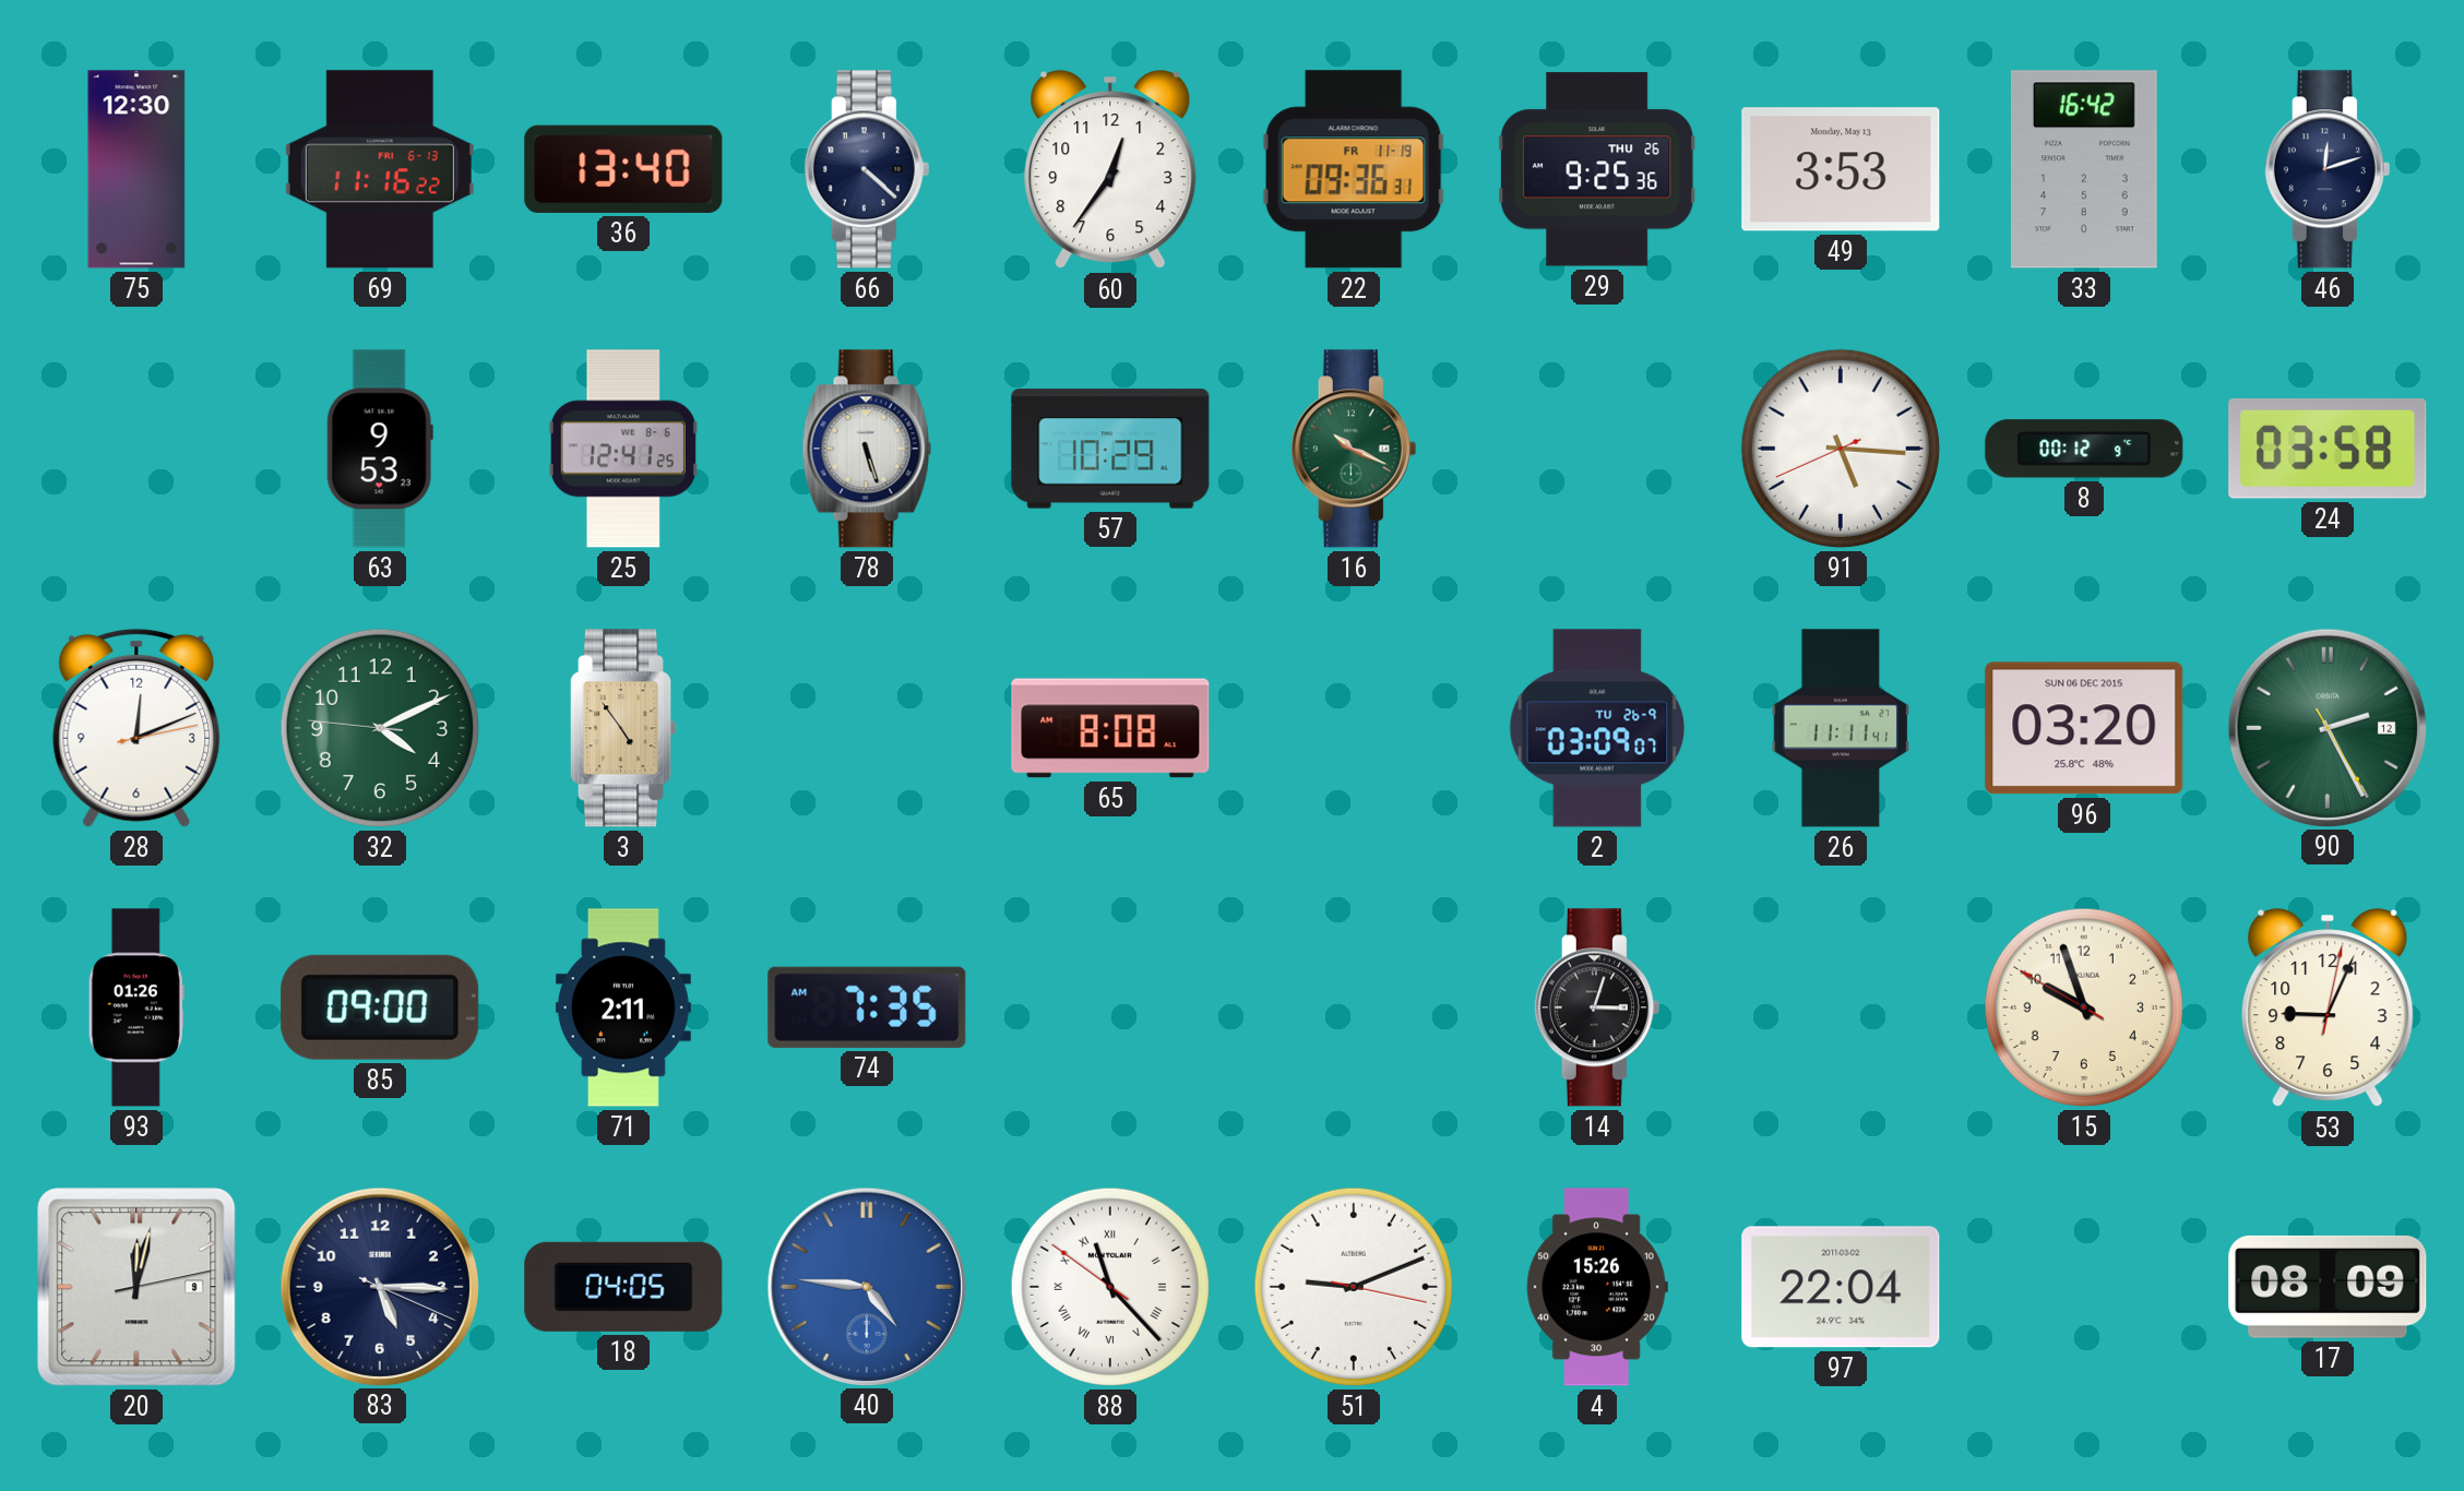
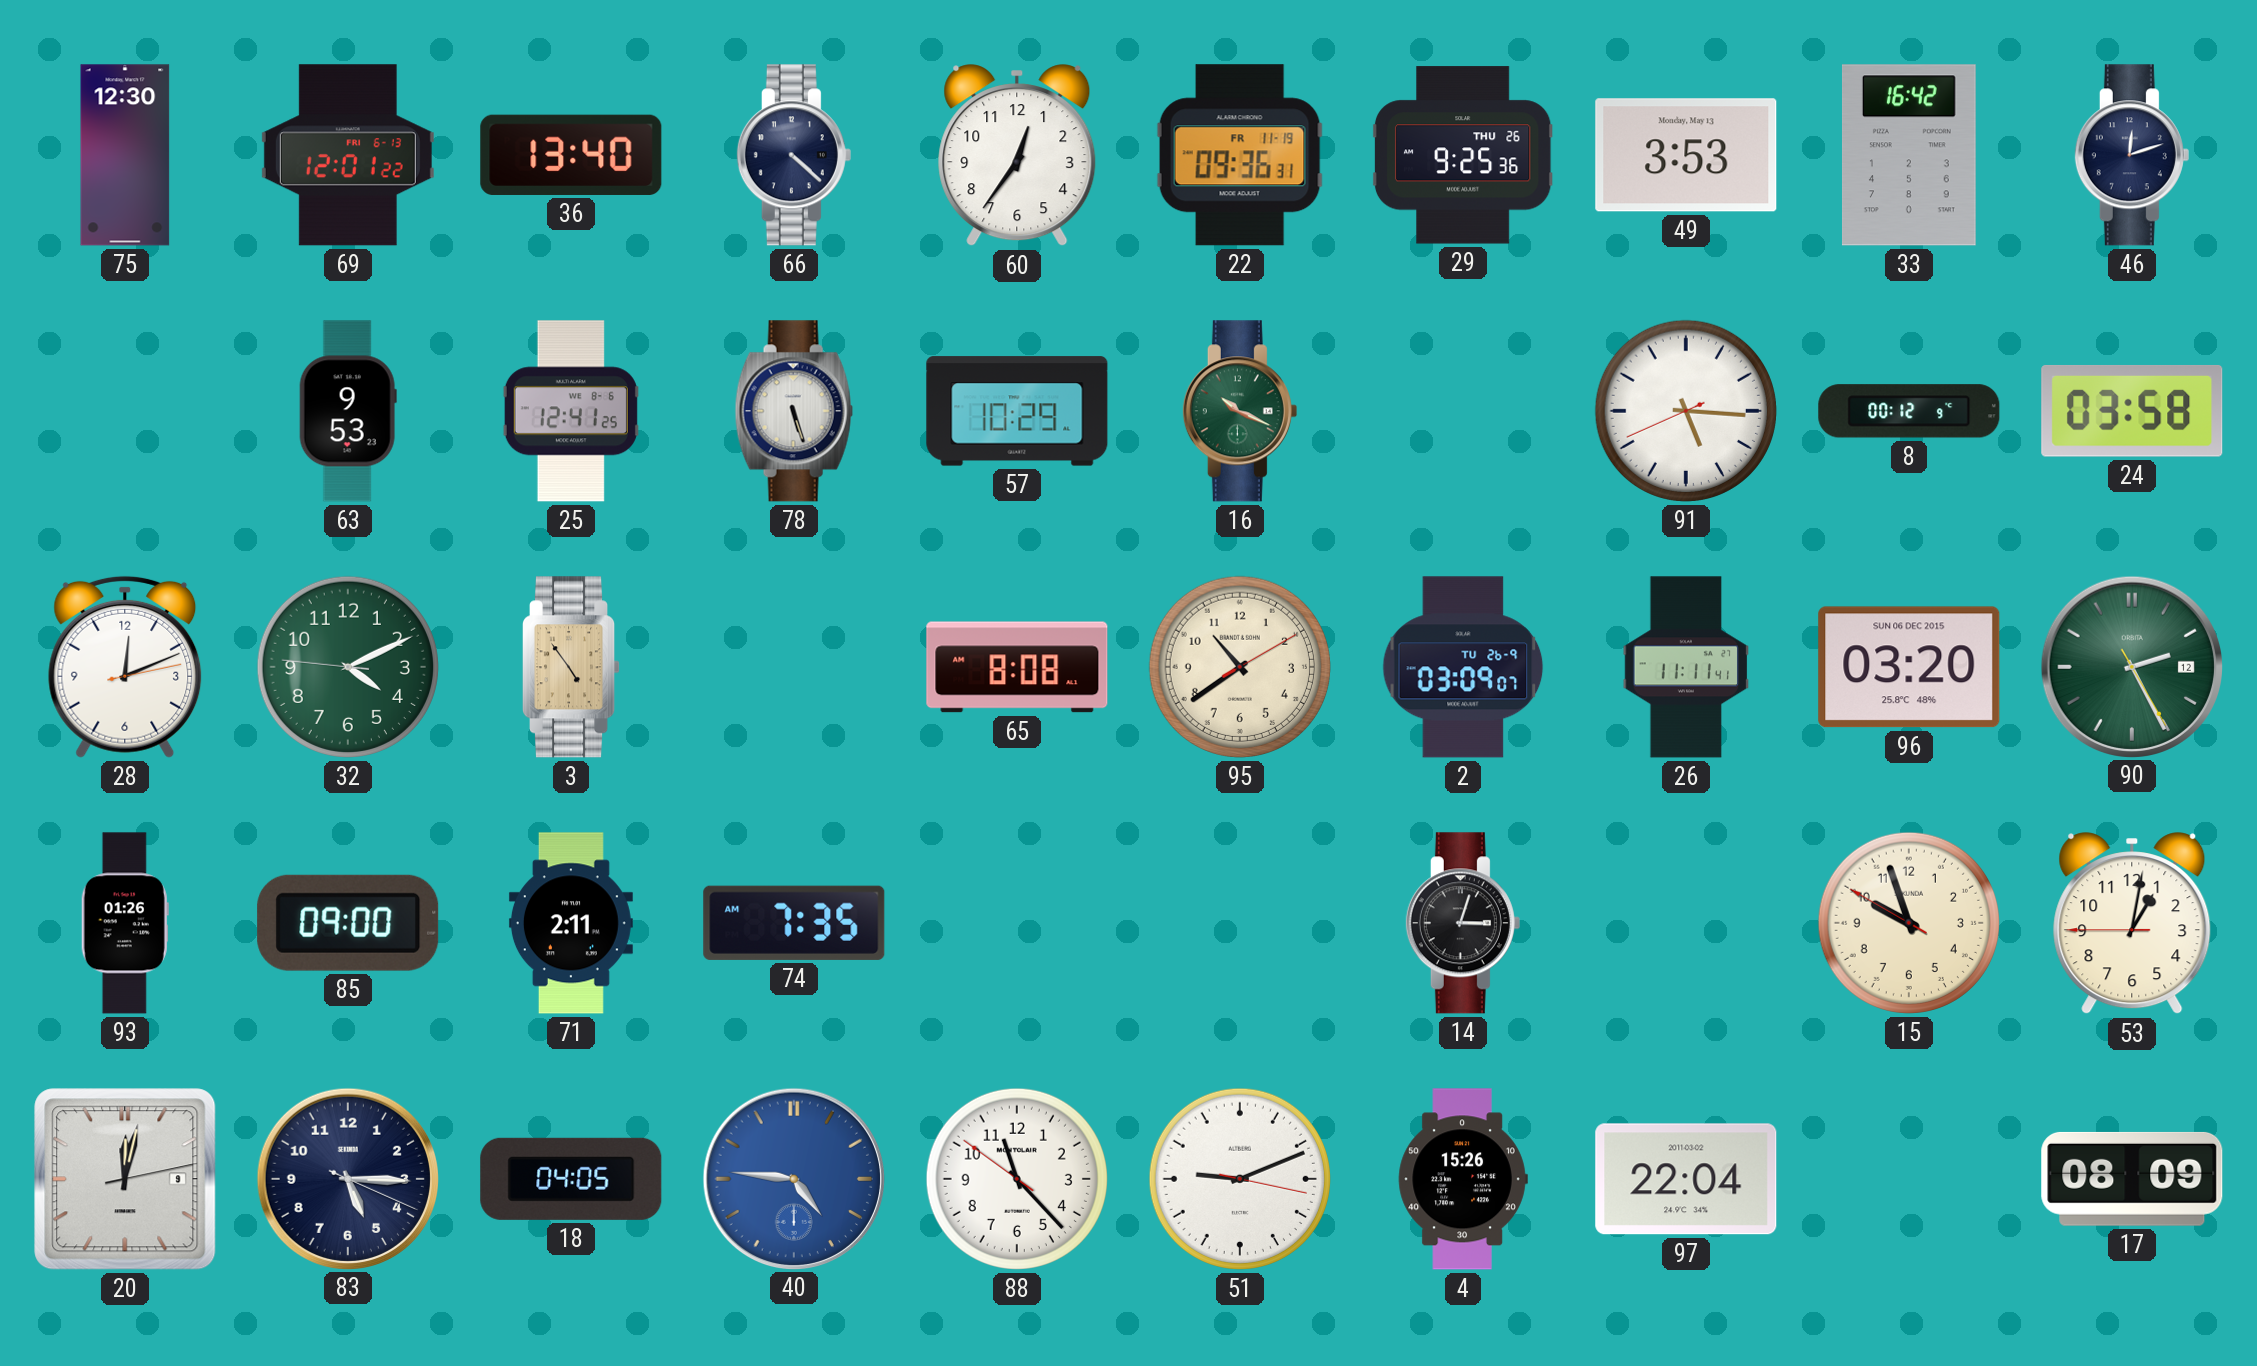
69: 11:16 -> 12:01 (348, 155)
95: none -> 10:39 (1240, 667)
53: 9:04 -> 1:01 (2132, 924)
88 numerals: Roman -> Arabic (1017, 1179)
